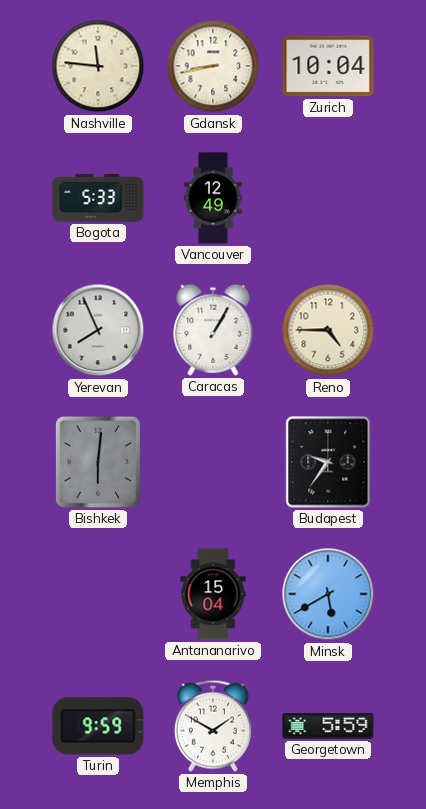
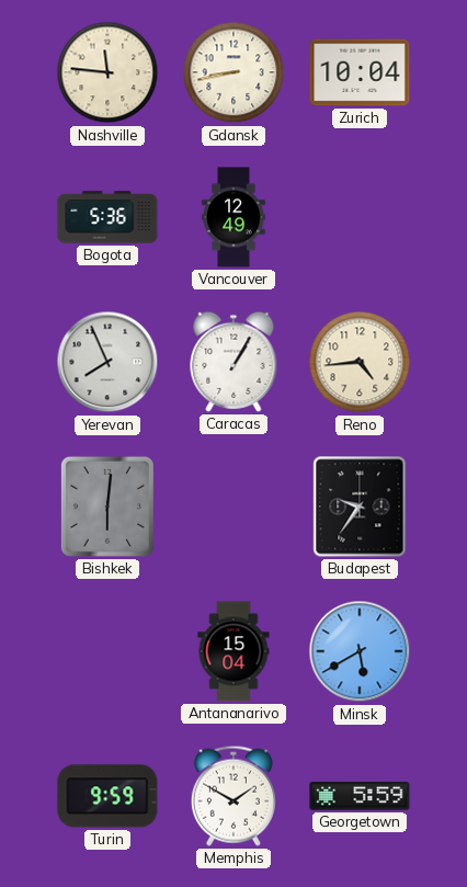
Bogota: 5:33 -> 5:36 (107, 217)
Reno: 4:45 -> 4:44 (360, 362)
